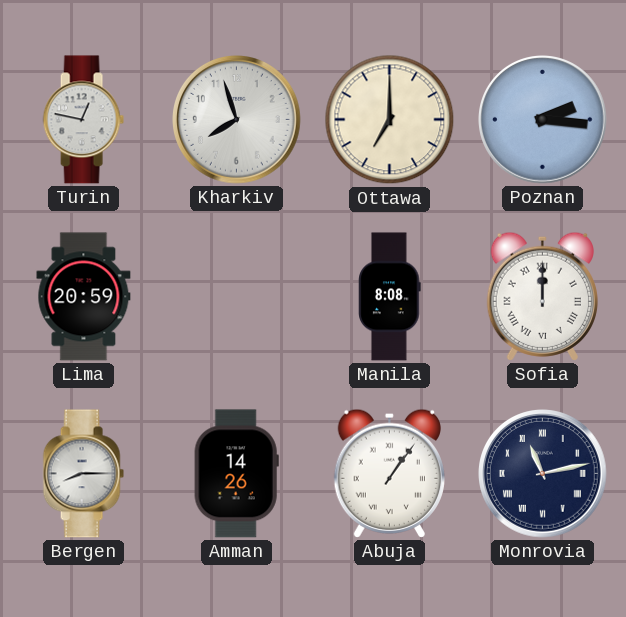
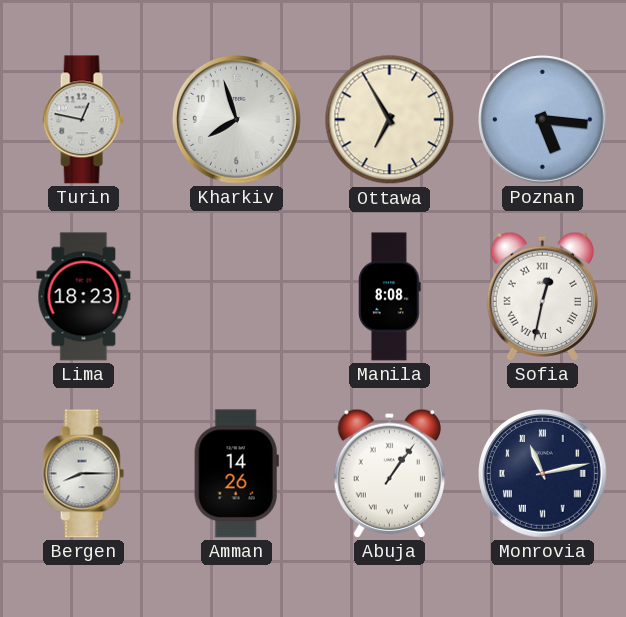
Ottawa: 7:00 -> 6:55 (390, 120)
Poznan: 2:16 -> 5:16 (543, 120)
Lima: 20:59 -> 18:23 (84, 297)
Sofia: 12:00 -> 12:32 (542, 296)
